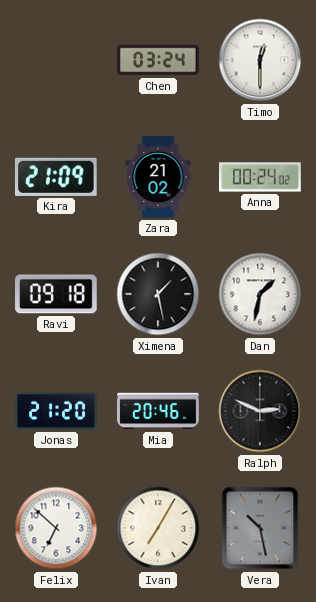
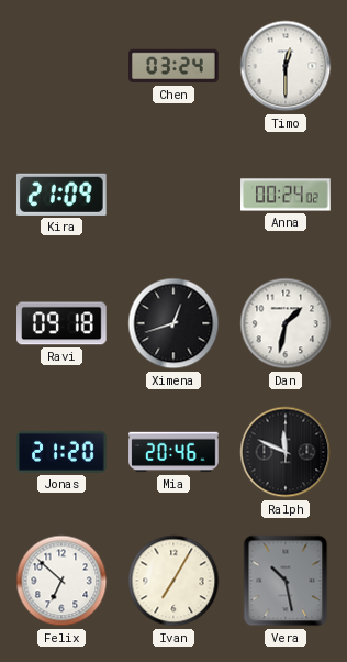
Zara: 21:02 -> none (158, 177)
Ximena: 1:28 -> 12:42 (173, 323)
Ralph: 2:49 -> 11:49 (286, 452)
